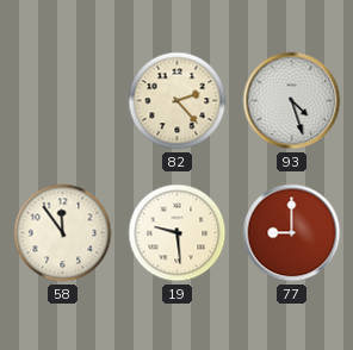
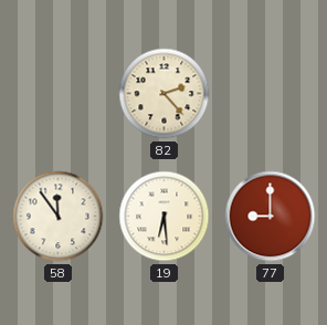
93: 4:27 -> none (292, 101)
19: 9:29 -> 6:29 (165, 217)
